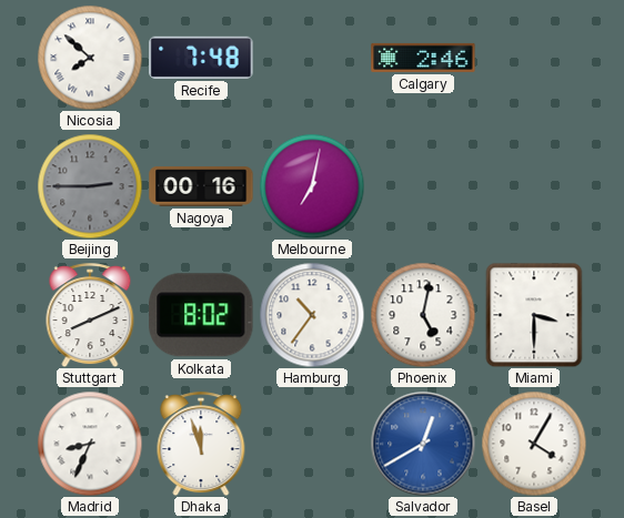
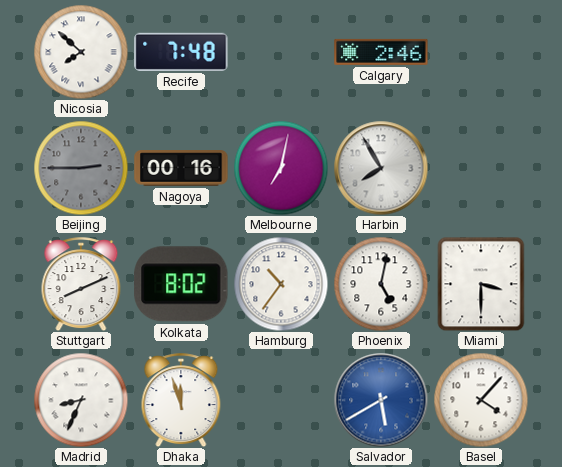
Harbin: none -> 7:55 (381, 168)
Salvador: 12:40 -> 5:40 (381, 400)
Basel: 4:05 -> 4:07 (481, 400)
